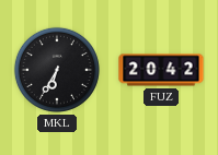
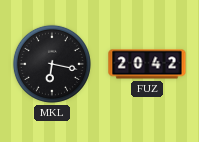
MKL: 6:35 -> 6:17 (52, 64)
